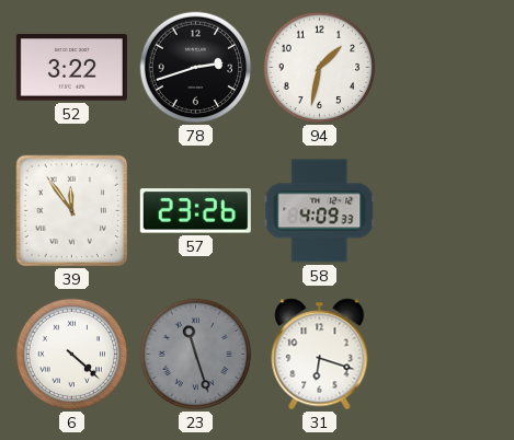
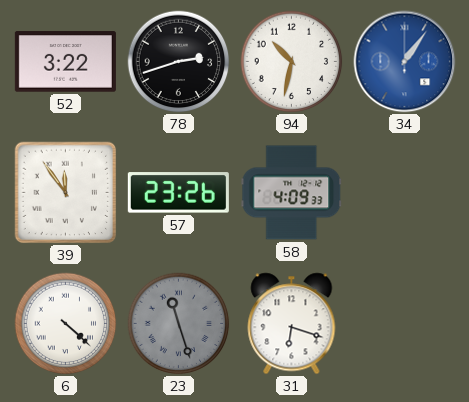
94: 1:32 -> 10:32 (292, 62)
34: none -> 1:06 (405, 62)
